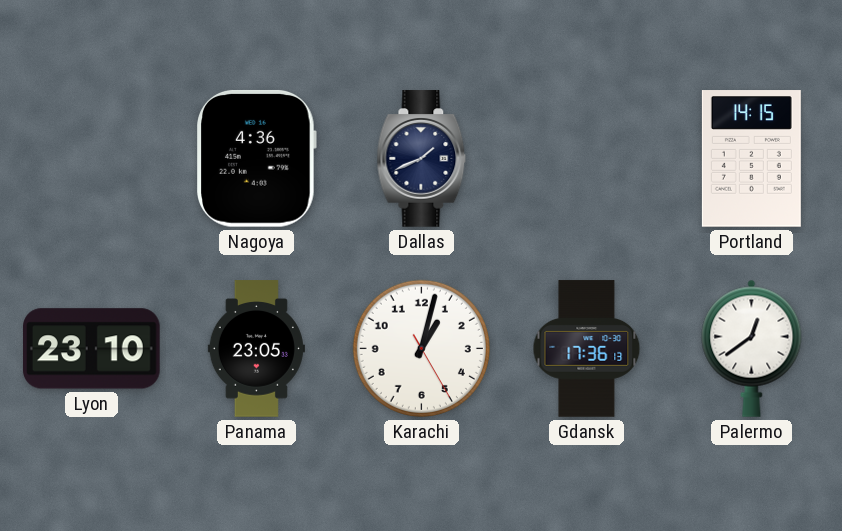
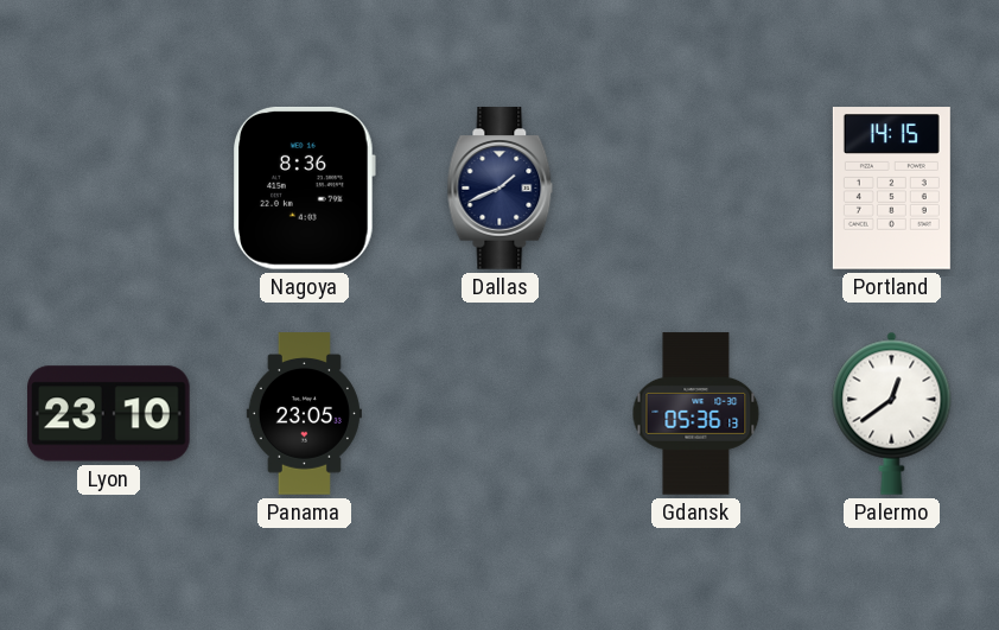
Nagoya: 4:36 -> 8:36 (304, 187)
Karachi: 1:02 -> none (421, 348)
Gdansk: 17:36 -> 05:36 (696, 414)
